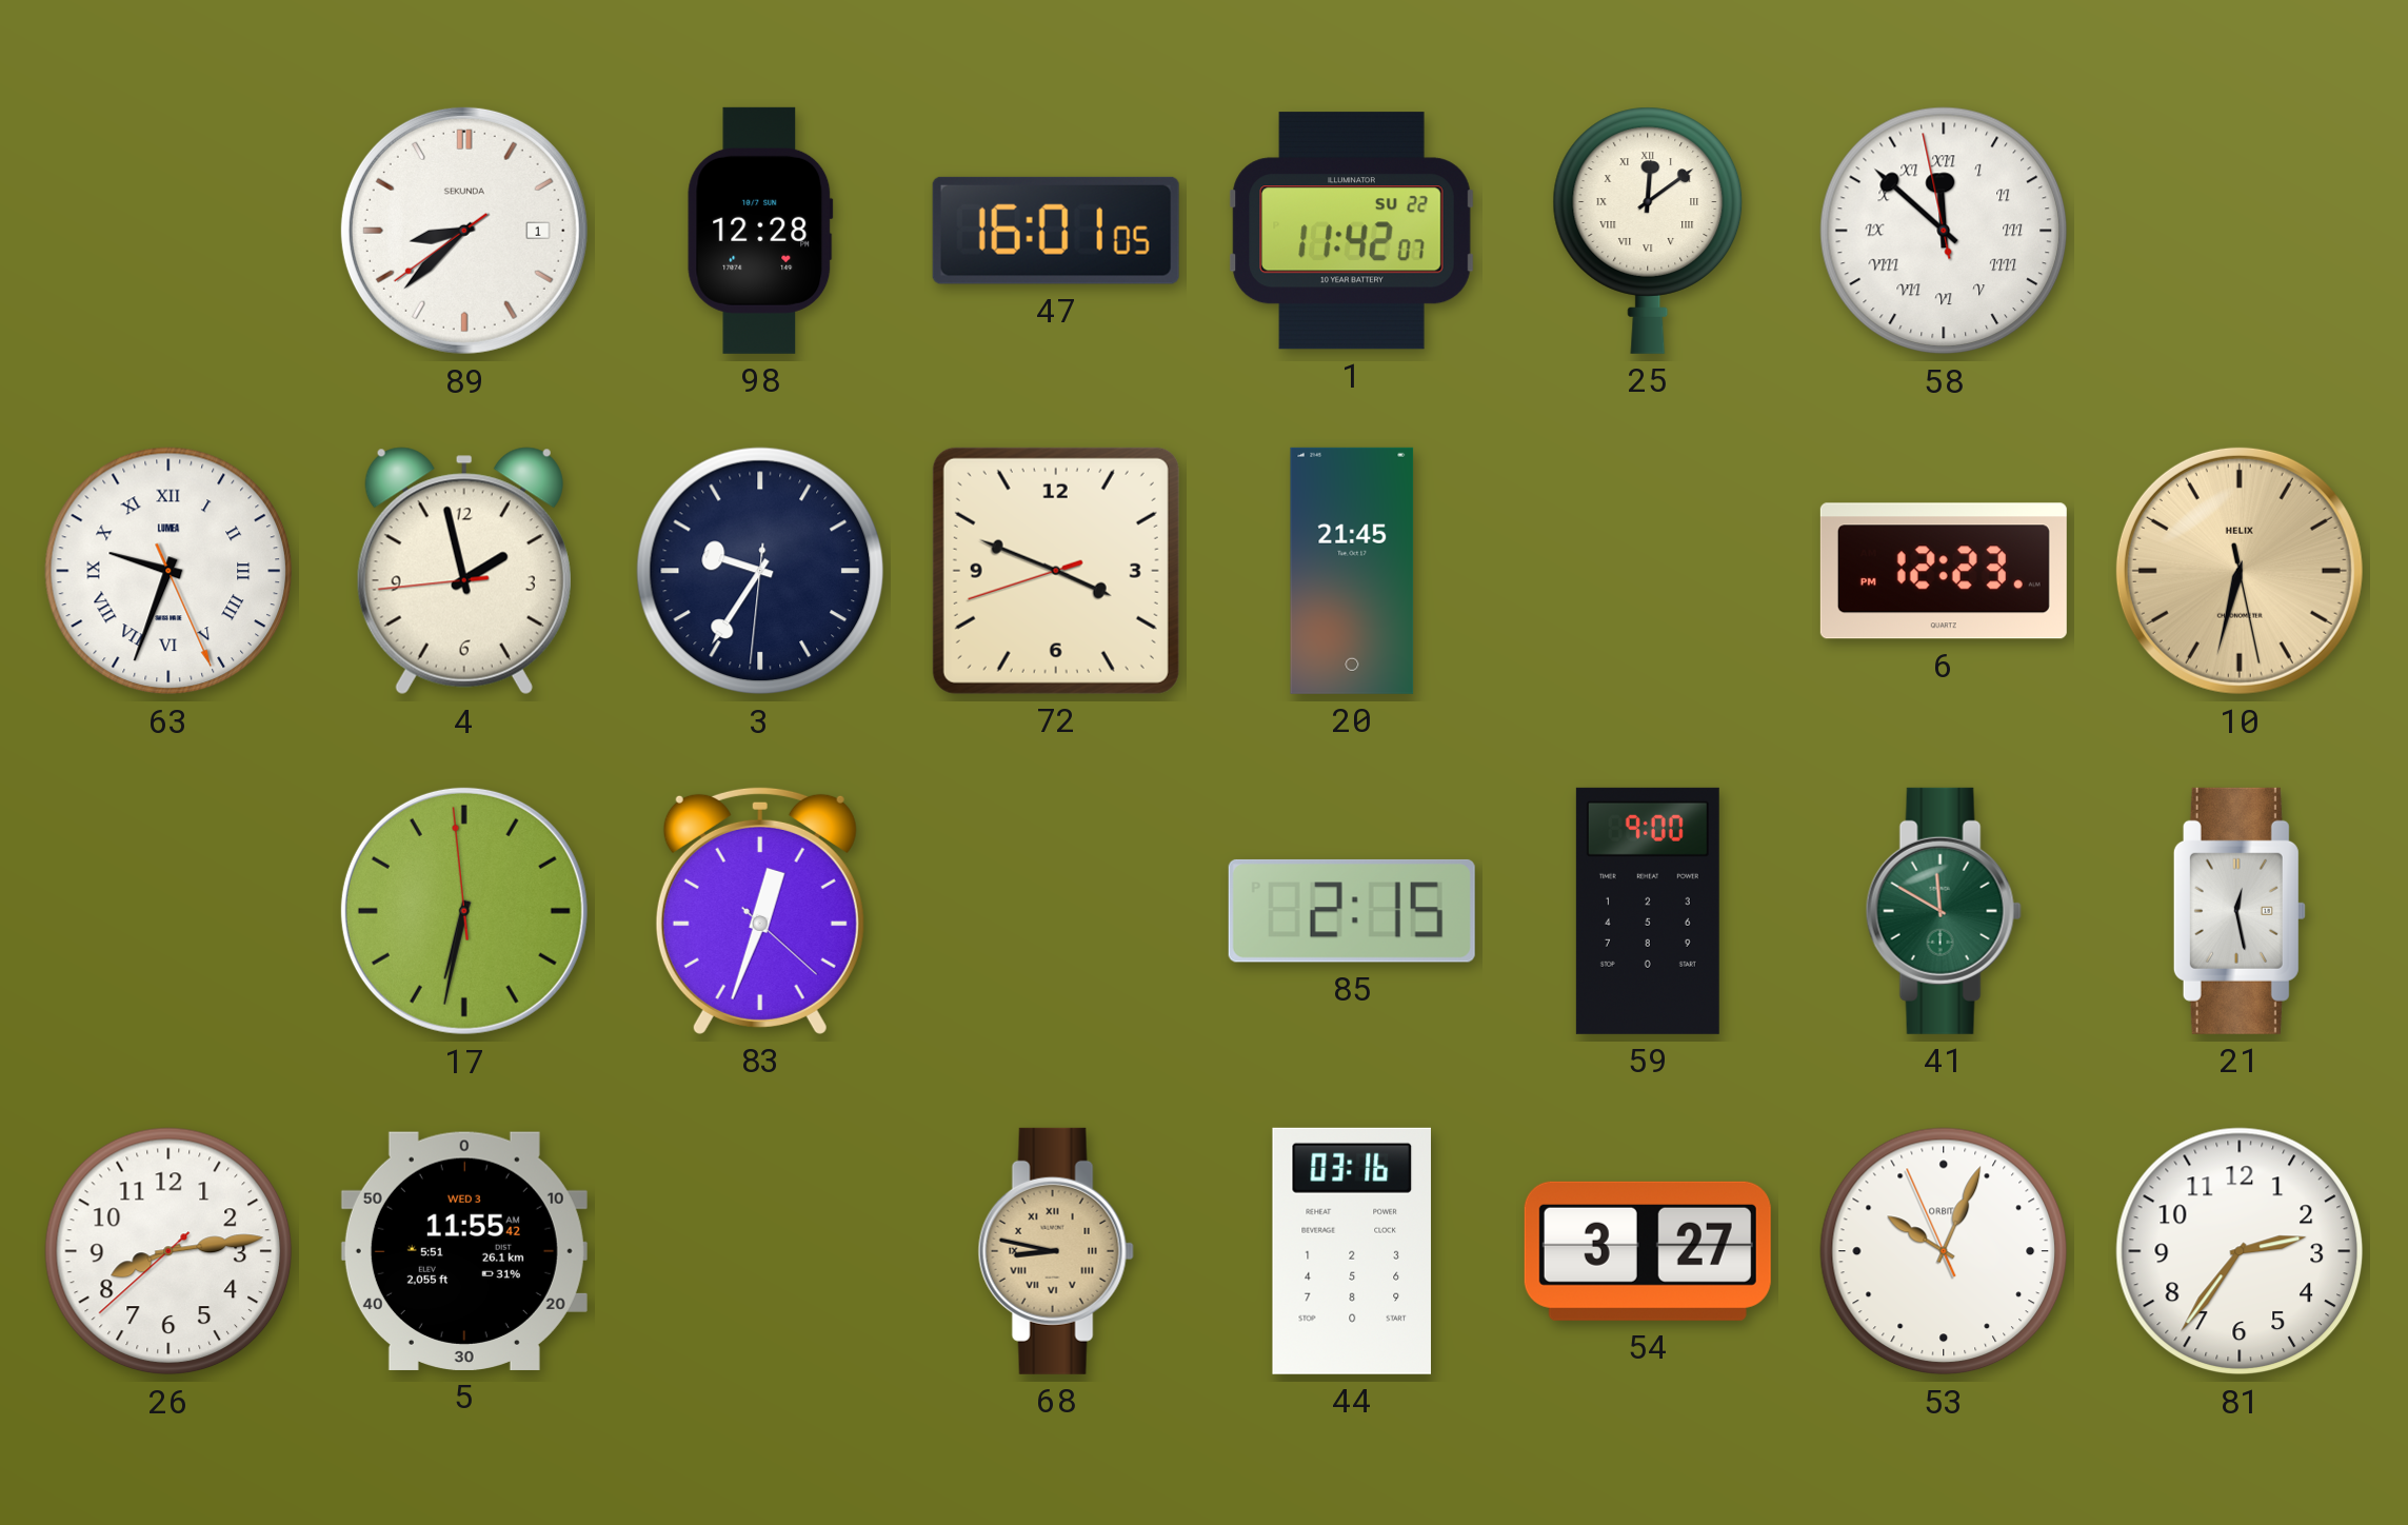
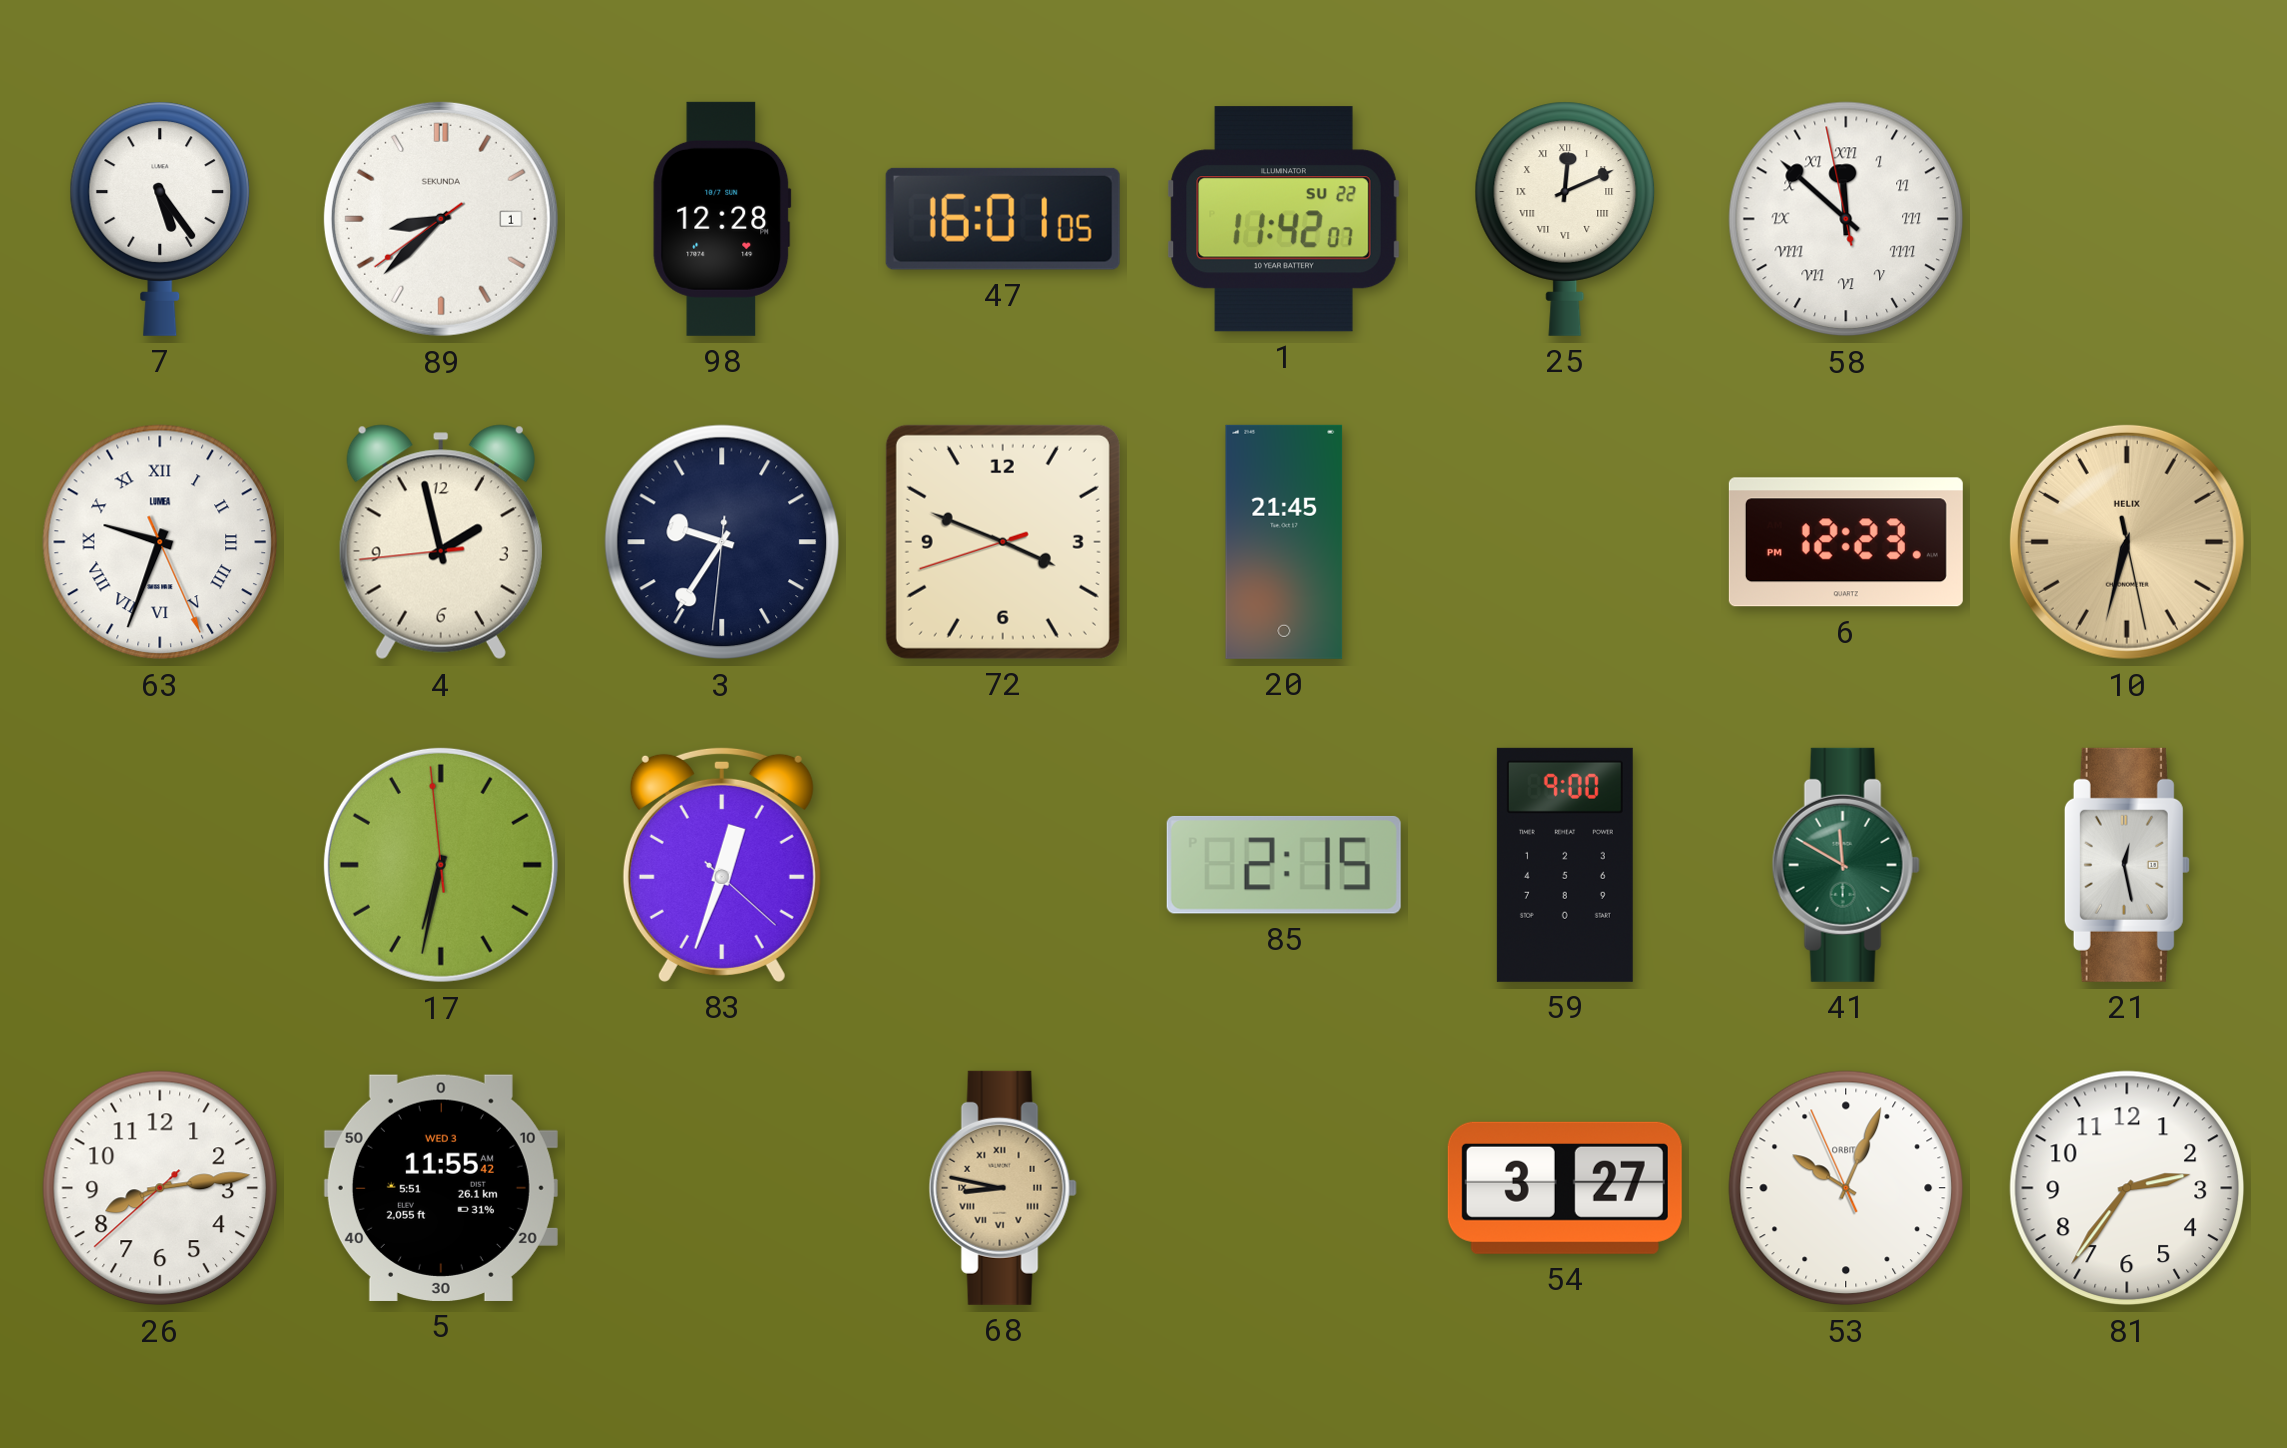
7: none -> 5:24 (160, 219)
25: 12:09 -> 12:11 (1565, 219)
44: 03:16 -> none (1351, 1251)
